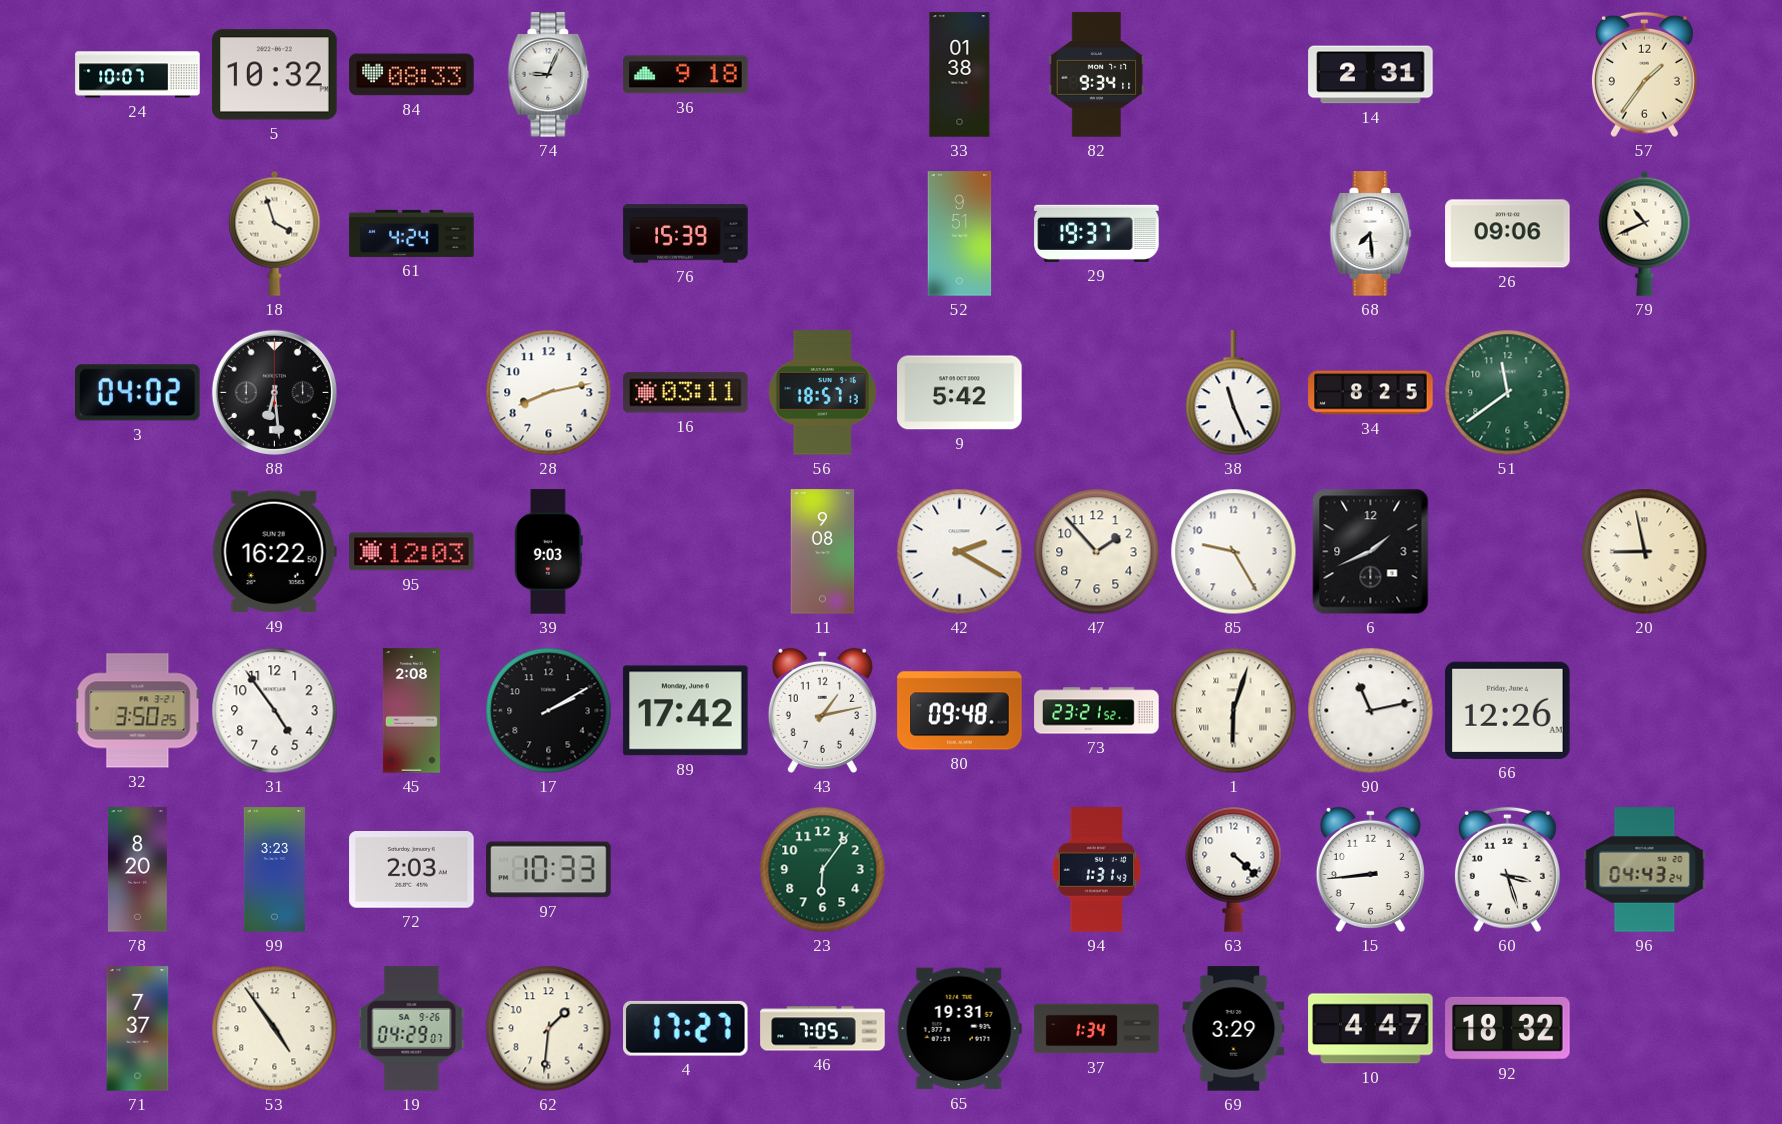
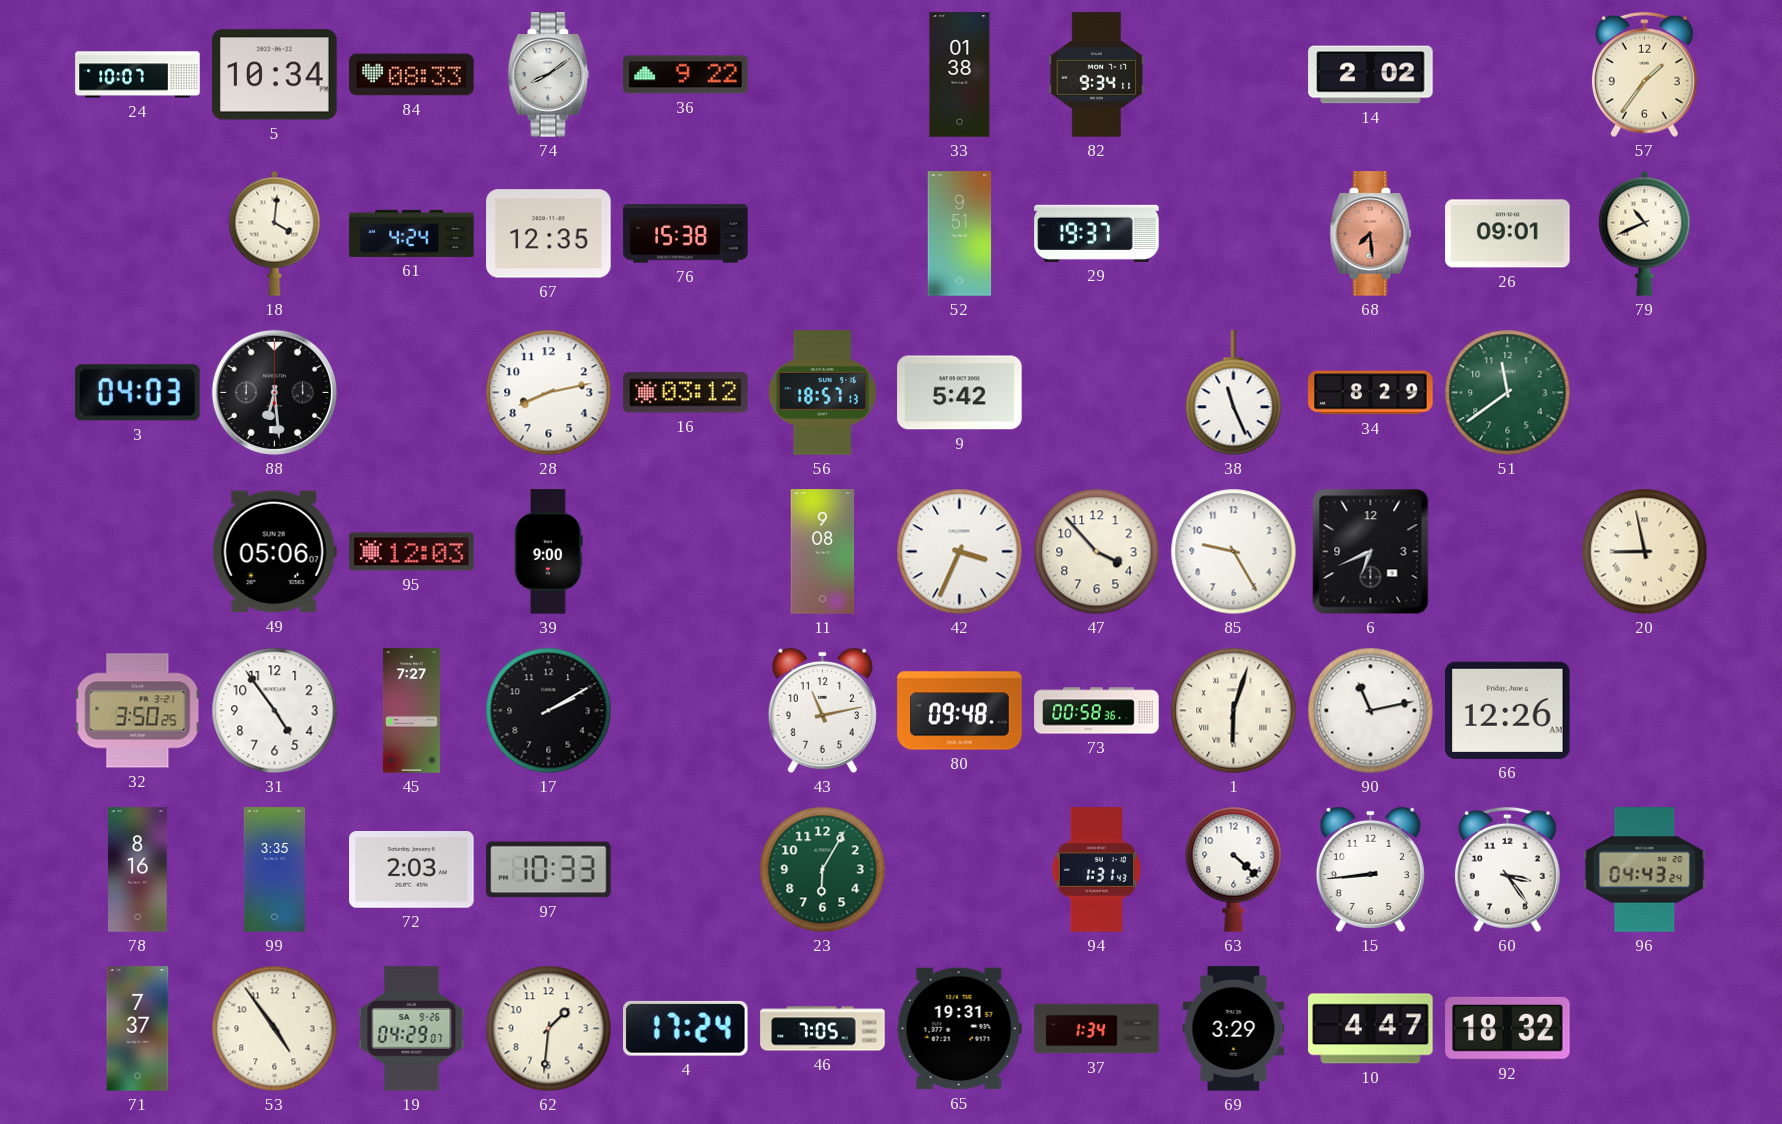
5: 10:32 -> 10:34 (275, 75)
74: 9:04 -> 8:09 (549, 75)
36: 9:18 -> 9:22 (686, 75)
14: 2:31 -> 2:02 (1371, 75)
18: 3:57 -> 4:01 (275, 233)
67: none -> 12:35 (549, 234)
76: 15:39 -> 15:38 (686, 234)
68 dial: white -> salmon (1371, 234)
26: 09:06 -> 09:01 (1508, 234)
3: 04:02 -> 04:03 (138, 393)
16: 03:11 -> 03:12 (686, 393)
34: 8:25 -> 8:29 (1371, 393)
49: 16:22 -> 05:06 (274, 552)
39: 9:03 -> 9:00 (548, 552)
42: 2:20 -> 3:34 (960, 552)
47: 1:53 -> 3:53 (1097, 552)
6: 1:41 -> 6:41 (1371, 552)
45: 2:08 -> 7:27 (411, 711)
89: 17:42 -> none (686, 711)
43: 1:13 -> 11:13 (822, 710)
73: 23:21 -> 00:58 (1097, 711)
78: 8:20 -> 8:16 (137, 870)
99: 3:23 -> 3:35 (274, 870)
23: 6:06 -> 6:05 (823, 870)
60: 3:27 -> 3:24 (1507, 870)
4: 17:27 -> 17:24 (686, 1028)
